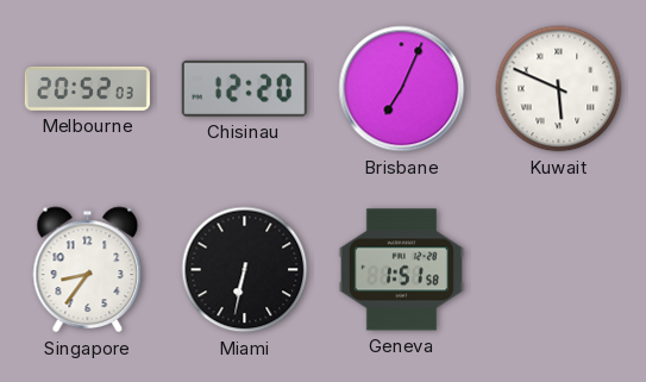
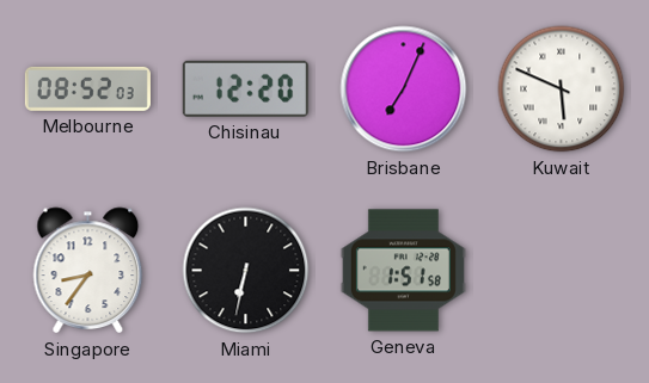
Melbourne: 20:52 -> 08:52 (87, 88)
